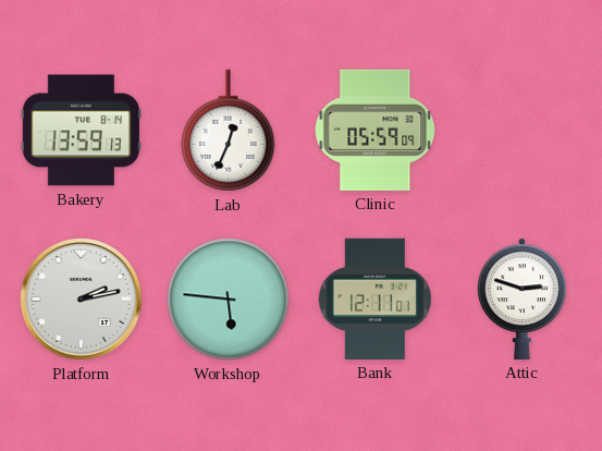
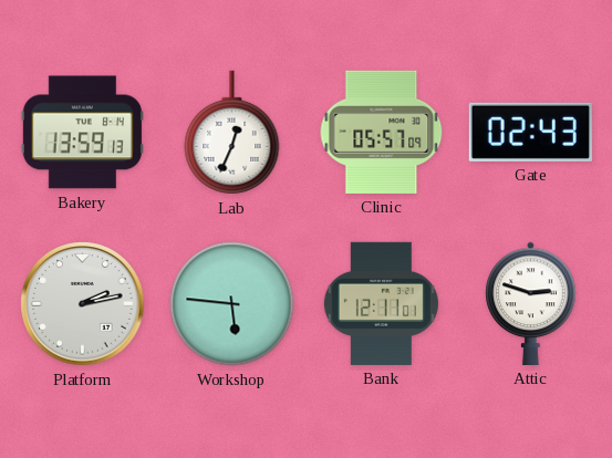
Clinic: 05:59 -> 05:57 (382, 132)
Gate: none -> 02:43 (530, 132)
